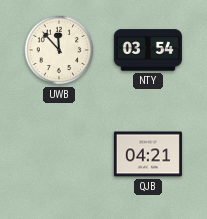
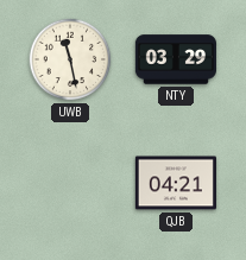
UWB: 11:53 -> 11:28 (70, 59)
NTY: 03:54 -> 03:29 (176, 59)
